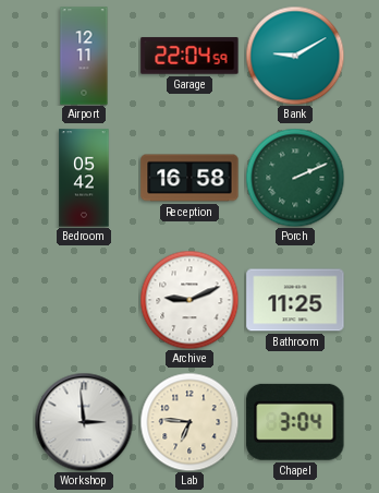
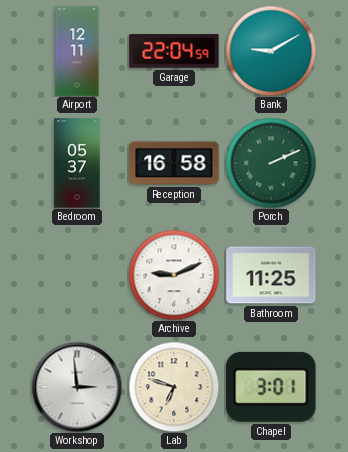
Bedroom: 05:42 -> 05:37 (77, 163)
Lab: 6:46 -> 6:48 (174, 387)
Chapel: 3:04 -> 3:01 (271, 387)
